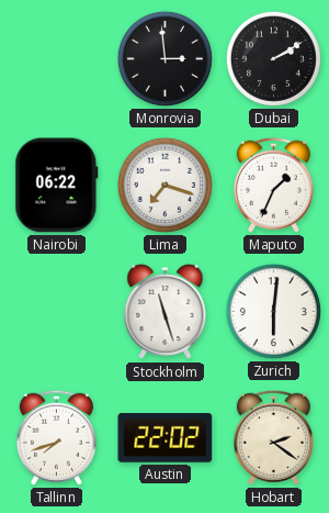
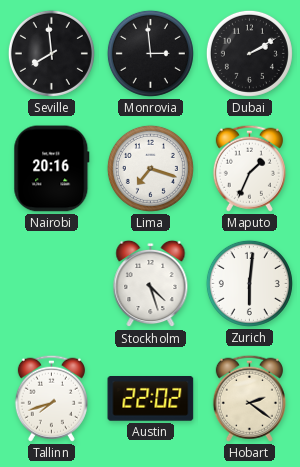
Seville: none -> 7:59 (51, 53)
Nairobi: 06:22 -> 20:16 (52, 169)
Stockholm: 11:27 -> 4:27 (151, 284)
